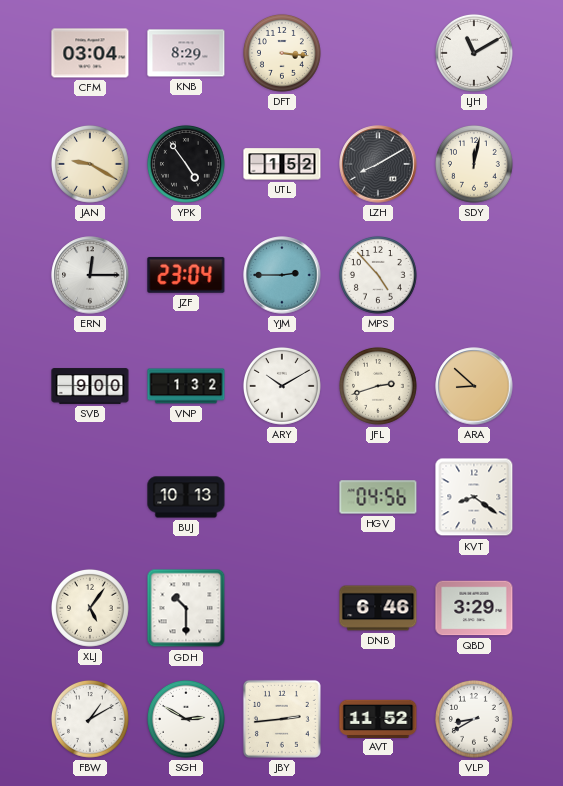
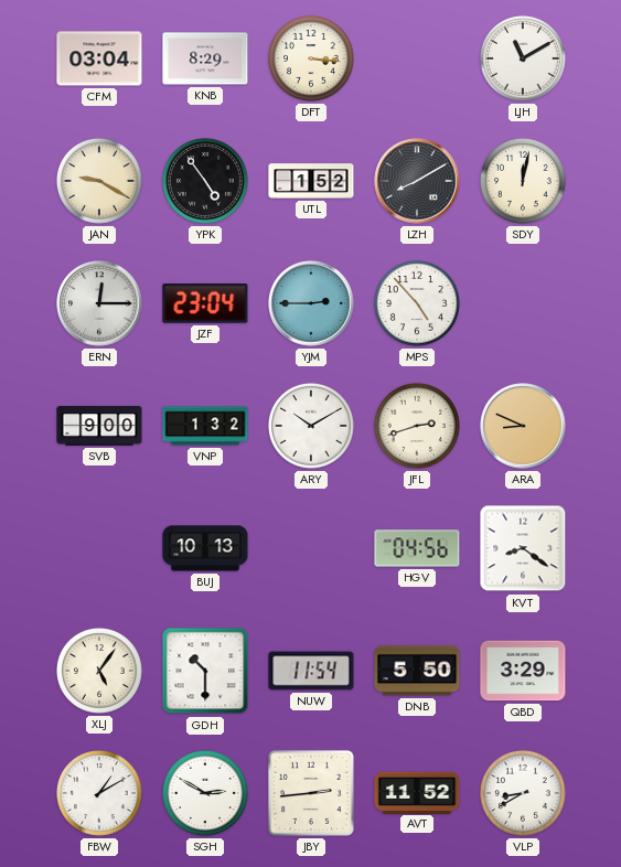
ARA: 8:52 -> 8:49 (523, 426)
NUW: none -> 11:54 (311, 671)
DNB: 6:46 -> 5:50 (417, 671)
